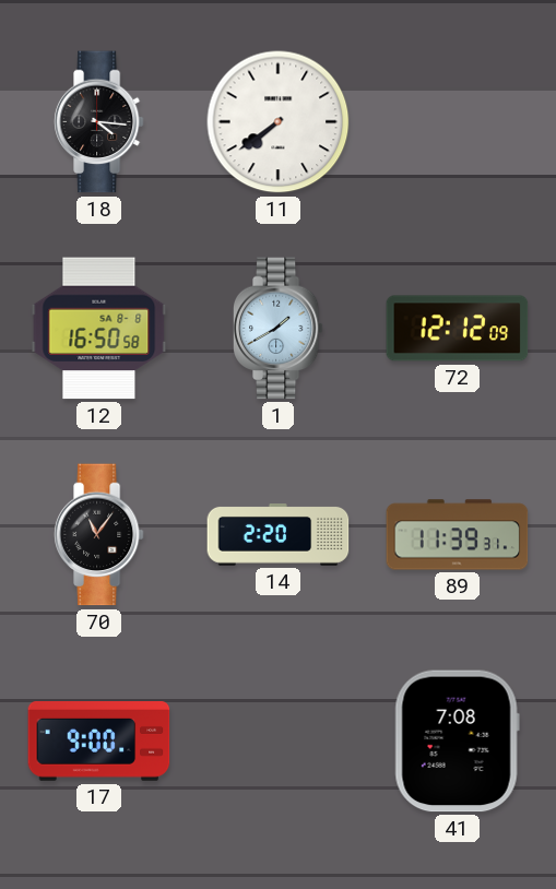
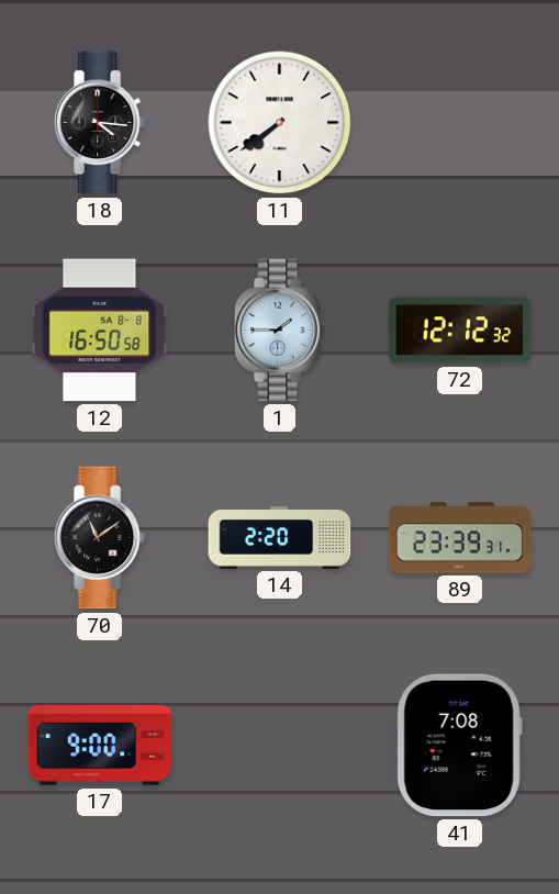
1: 1:40 -> 1:45 (279, 331)
72: 12:12:09 -> 12:12:32 (460, 331)
70: 11:06 -> 11:09 (99, 538)
89: 11:39 -> 23:39 (460, 538)
